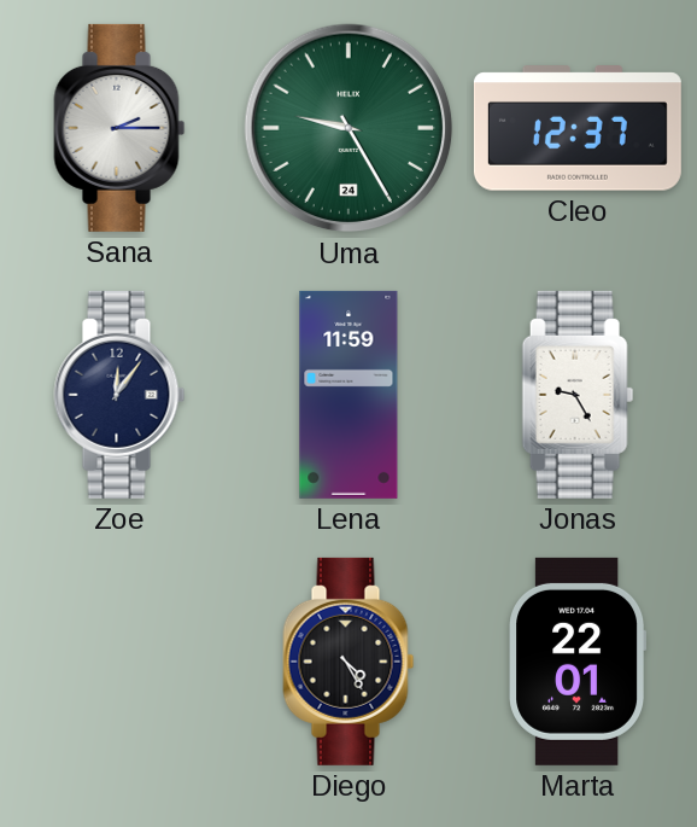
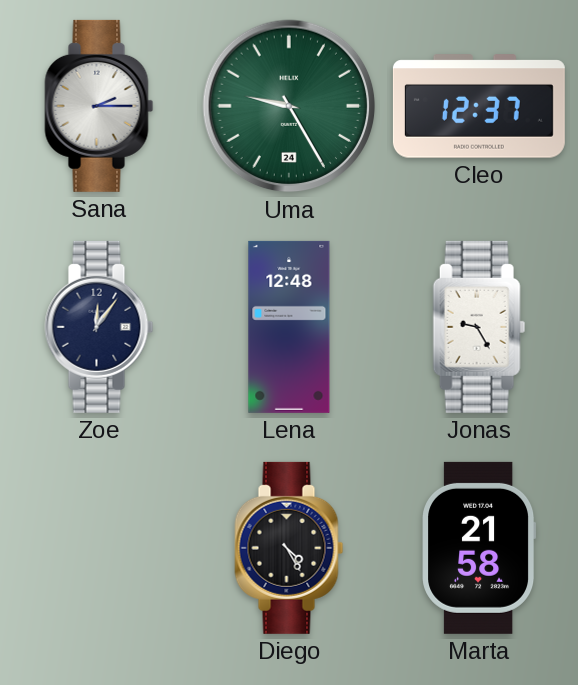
Lena: 11:59 -> 12:48 (289, 327)
Marta: 22:01 -> 21:58 (479, 548)
